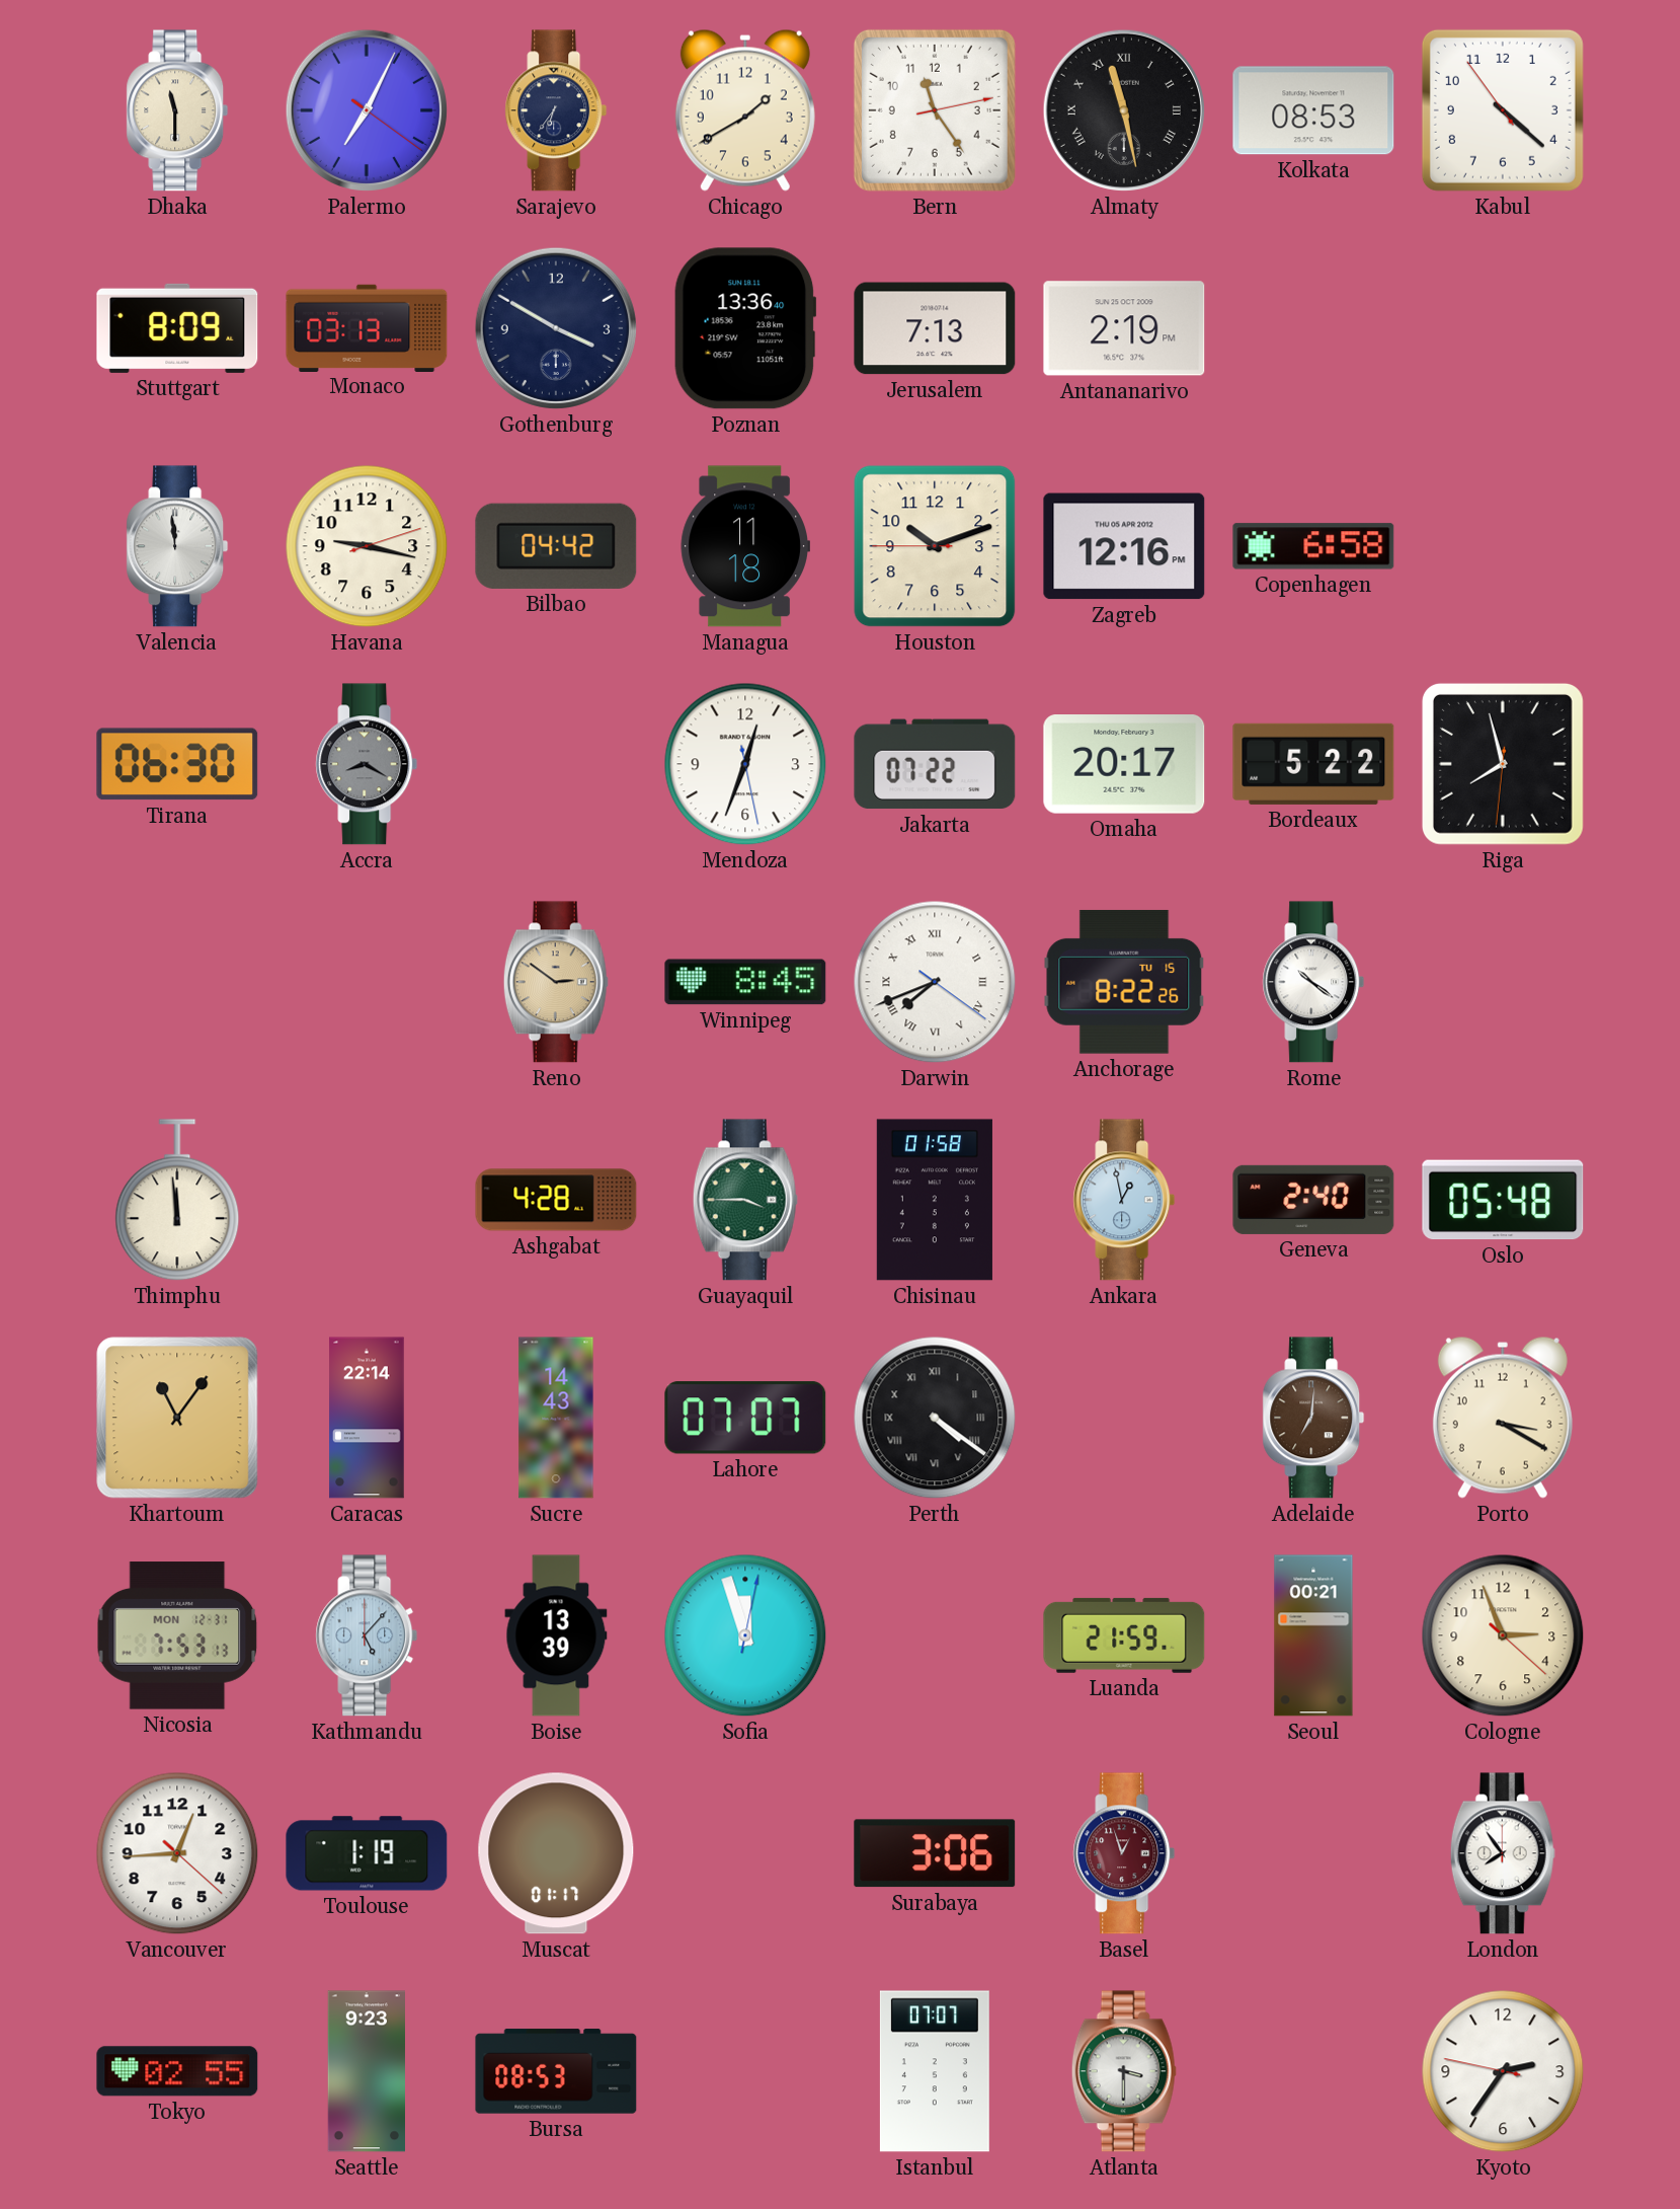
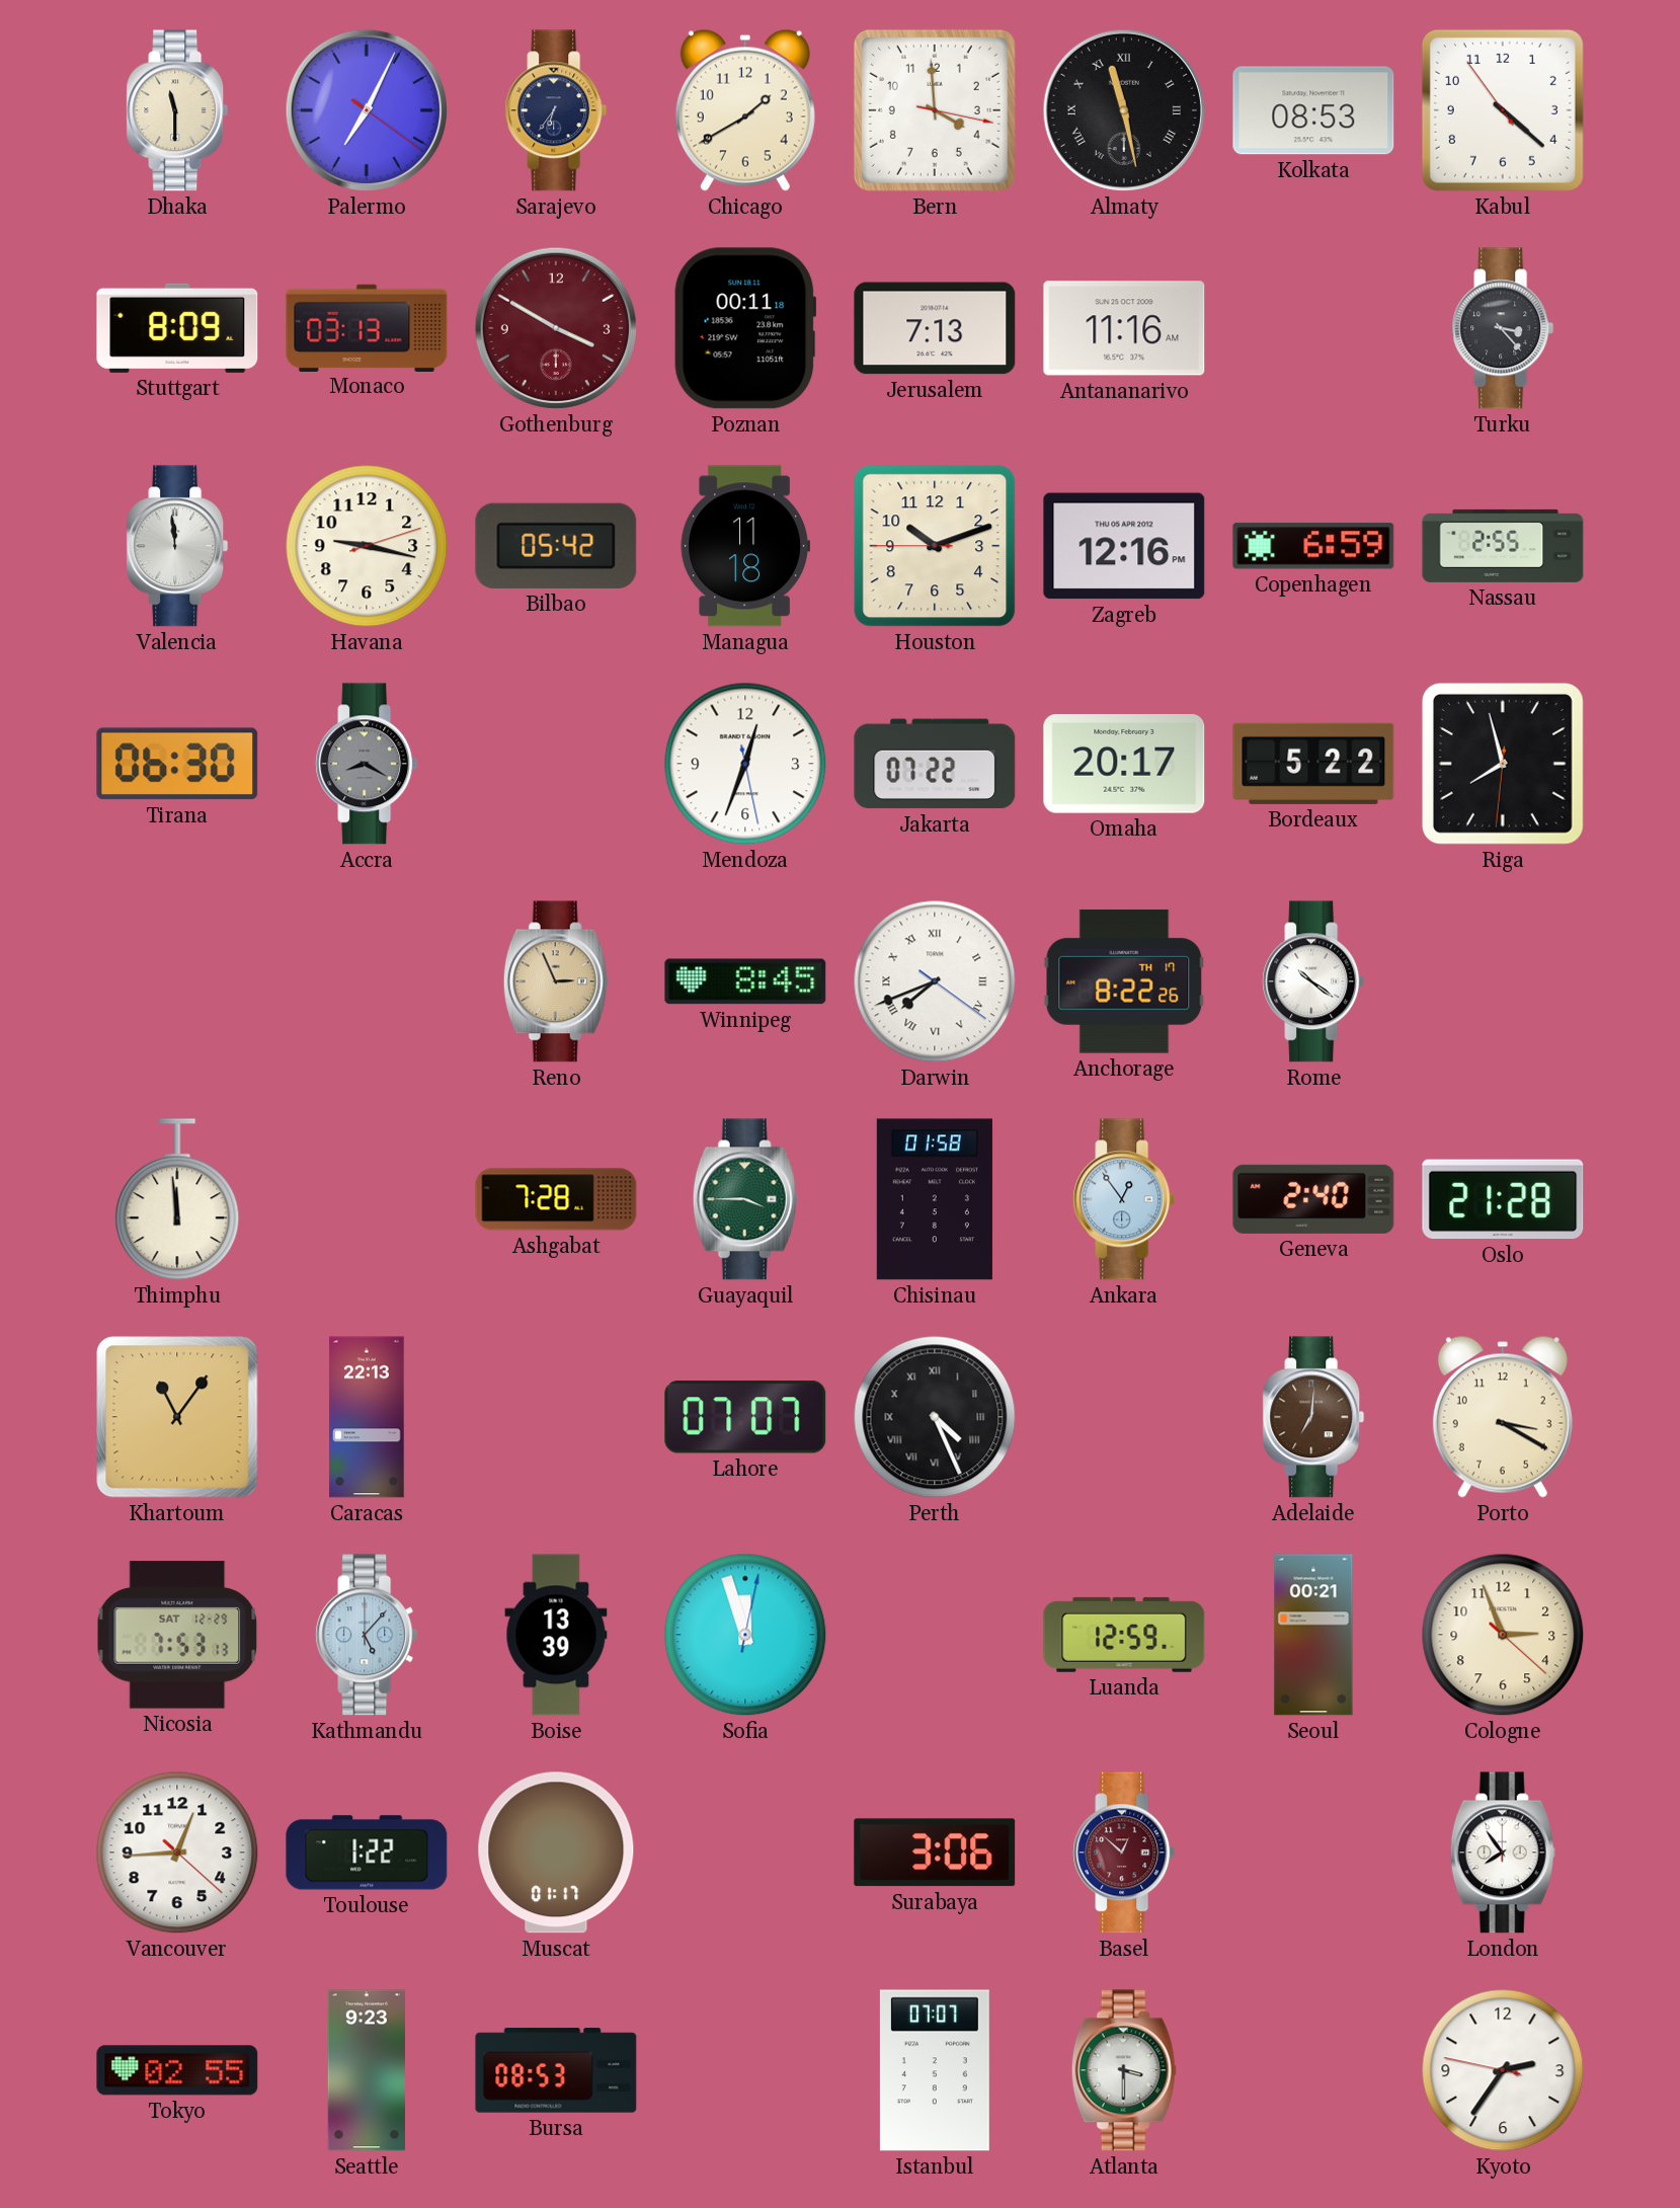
Bern: 11:24 -> 3:59 (935, 110)
Gothenburg dial: navy -> burgundy (556, 328)
Poznan: 13:36 -> 00:11 (745, 328)
Antananarivo: 2:19 -> 11:16 (1124, 328)
Turku: none -> 3:23 (1503, 328)
Bilbao: 04:42 -> 05:42 (556, 546)
Copenhagen: 6:58 -> 6:59 (1313, 546)
Nassau: none -> 2:55 (1503, 546)
Reno: 2:51 -> 2:56 (556, 981)
Anchorage date: TU 15 -> TH 17 (1124, 981)
Ashgabat: 4:28 -> 7:28 (556, 1199)
Ankara: 12:58 -> 12:54 (1124, 1199)
Oslo: 05:48 -> 21:28 (1503, 1199)
Caracas: 22:14 -> 22:13 (367, 1417)
Sucre: 14:43 -> none (556, 1418)
Perth: 4:21 -> 4:26 (935, 1417)
Nicosia date: MON 12-31 -> SAT 12-29 (177, 1635)
Luanda: 21:59 -> 12:59 (1124, 1635)
Toulouse: 1:19 -> 1:22 (367, 1852)
Basel: 12:57 -> 12:52 (1124, 1852)
